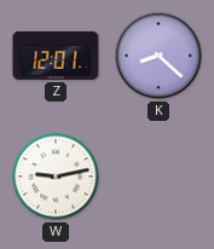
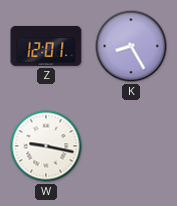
K: 8:22 -> 8:25 (131, 46)
W: 9:13 -> 9:17 (46, 146)
